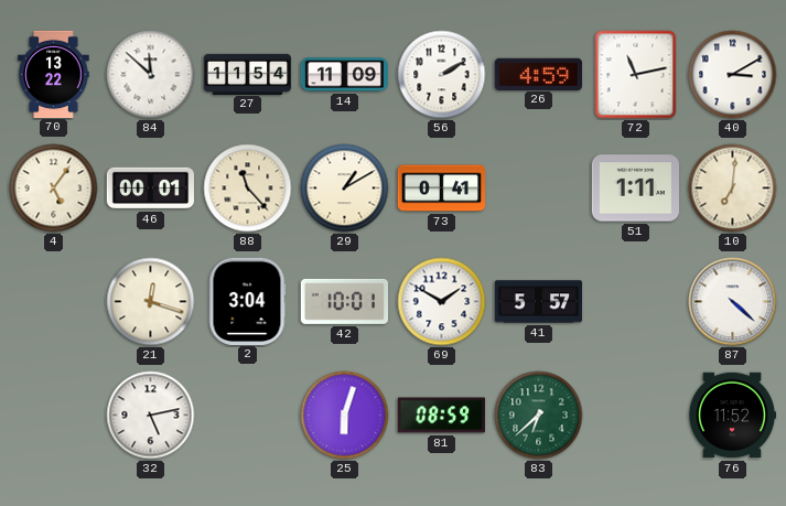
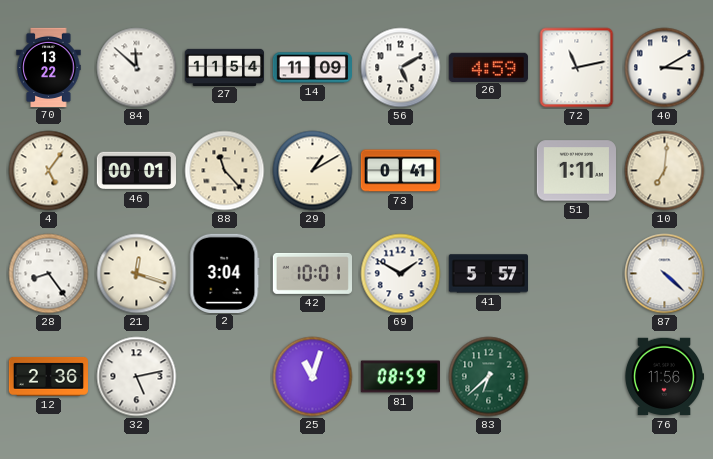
56: 2:10 -> 5:10 (401, 68)
28: none -> 8:24 (49, 274)
12: none -> 2:36 (48, 376)
25: 6:03 -> 11:03 (313, 377)
76: 11:52 -> 11:56 (663, 377)
